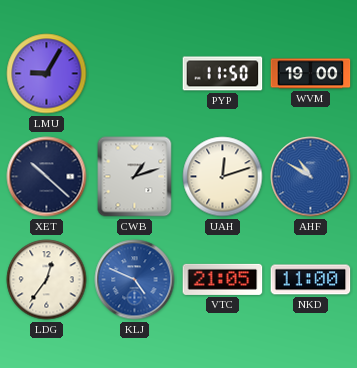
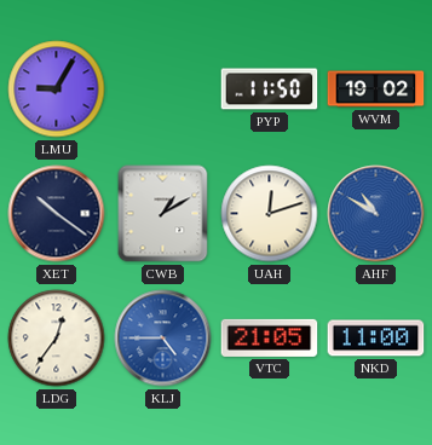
WVM: 19:00 -> 19:02 (376, 89)
XET: 10:22 -> 10:21 (57, 214)
CWB: 1:12 -> 1:10 (163, 214)
KLJ: 4:49 -> 4:45 (163, 339)
